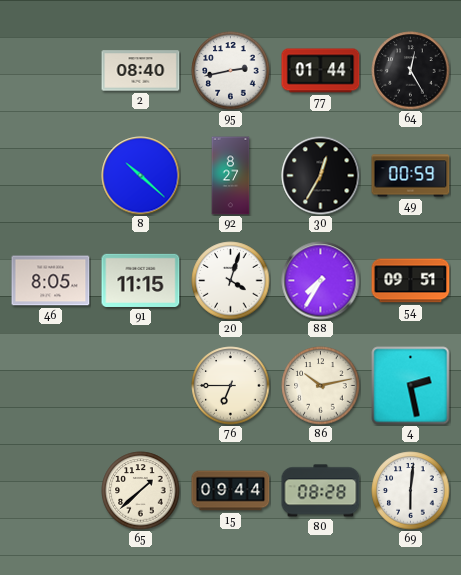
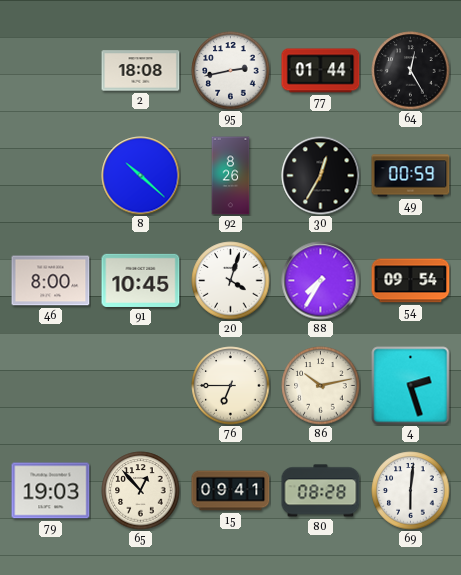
2: 08:40 -> 18:08 (141, 71)
92: 8:27 -> 8:26 (231, 176)
46: 8:05 -> 8:00 (51, 281)
91: 11:15 -> 10:45 (141, 280)
54: 09:51 -> 09:54 (411, 281)
4: 2:28 -> 2:27 (411, 386)
79: none -> 19:03 (51, 491)
65: 1:38 -> 12:53 (141, 491)
15: 09:44 -> 09:41 (231, 491)
